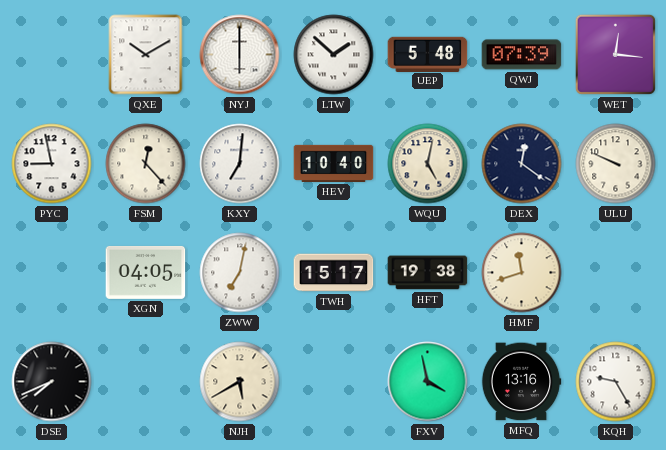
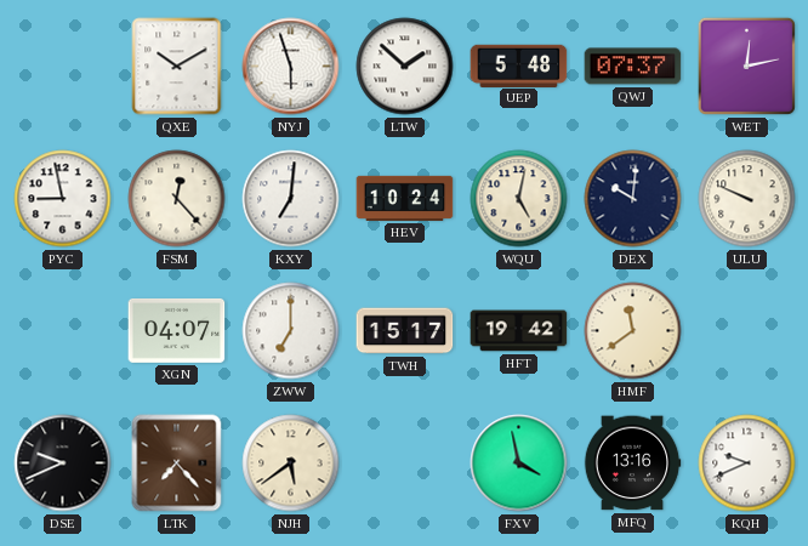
NYJ: 6:00 -> 5:57 (291, 67)
QWJ: 07:39 -> 07:37 (633, 67)
WET: 12:16 -> 12:13 (746, 66)
HEV: 10:40 -> 10:24 (405, 198)
DEX: 12:21 -> 10:01 (633, 199)
XGN: 04:05 -> 04:07 (177, 330)
ZWW: 7:02 -> 7:00 (291, 331)
HFT: 19:38 -> 19:42 (519, 331)
HMF: 11:42 -> 11:39 (633, 331)
DSE: 7:41 -> 9:41 (63, 463)
LTK: none -> 7:23 (177, 463)
NJH: 5:40 -> 5:39 (291, 463)
KQH: 9:25 -> 9:41 (747, 463)
